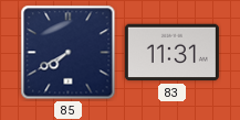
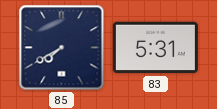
83: 11:31 -> 5:31 (155, 48)
